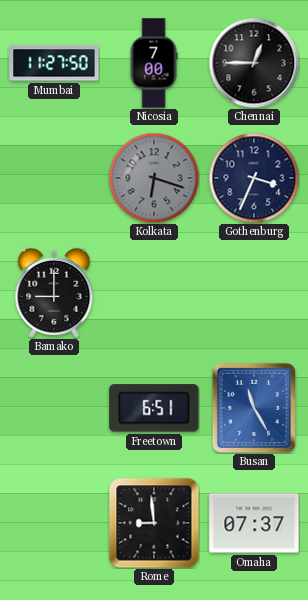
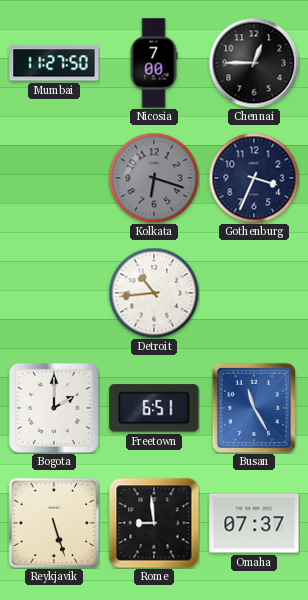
Bamako: 9:00 -> none (54, 293)
Detroit: none -> 10:44 (154, 293)
Bogota: none -> 2:00 (54, 408)
Reykjavik: none -> 5:27 (54, 523)
